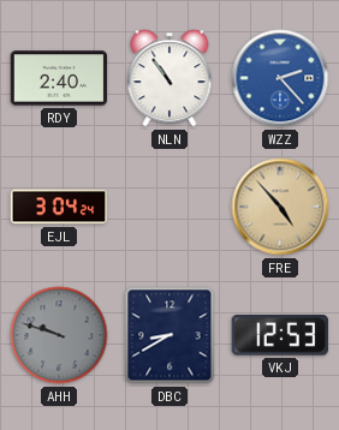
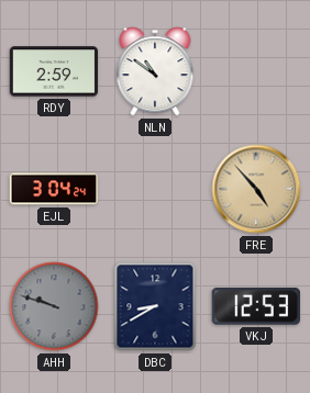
RDY: 2:40 -> 2:59 (54, 71)
NLN: 10:54 -> 10:51 (155, 71)
WZZ: 2:23 -> none (280, 78)
